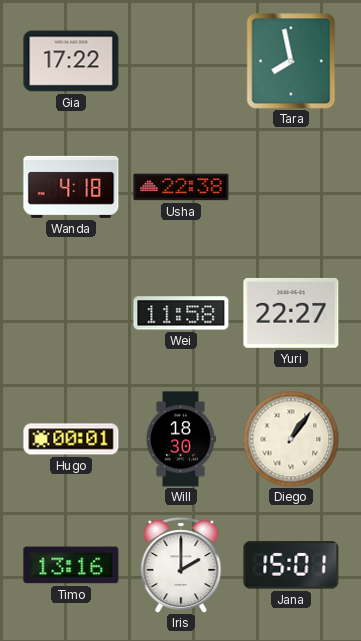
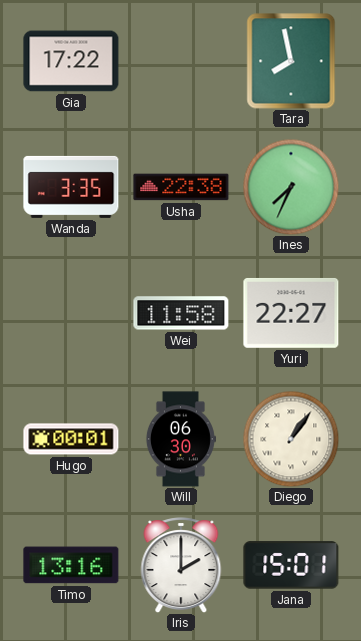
Wanda: 4:18 -> 3:35 (71, 187)
Ines: none -> 7:34 (291, 187)
Will: 18:30 -> 06:30 (180, 439)
